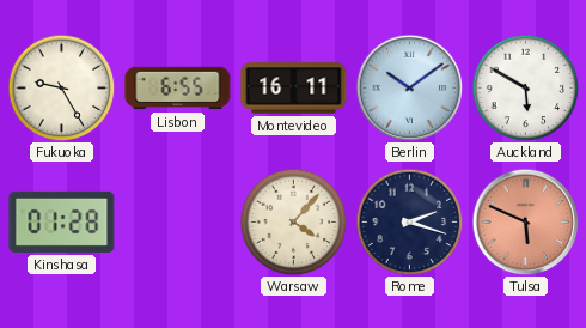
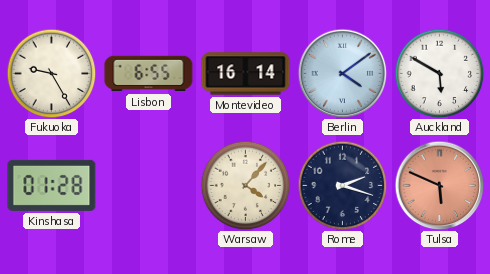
Montevideo: 16:11 -> 16:14 (246, 74)
Berlin: 10:09 -> 4:09 (342, 73)
